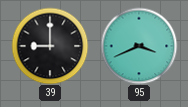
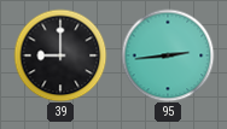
95: 3:41 -> 2:44 (168, 55)
